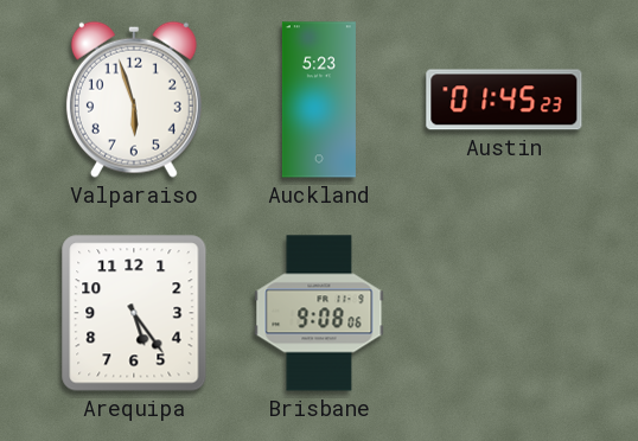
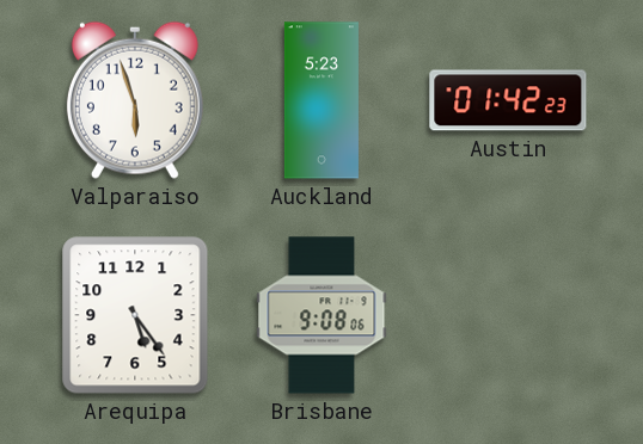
Austin: 01:45 -> 01:42 (508, 100)
